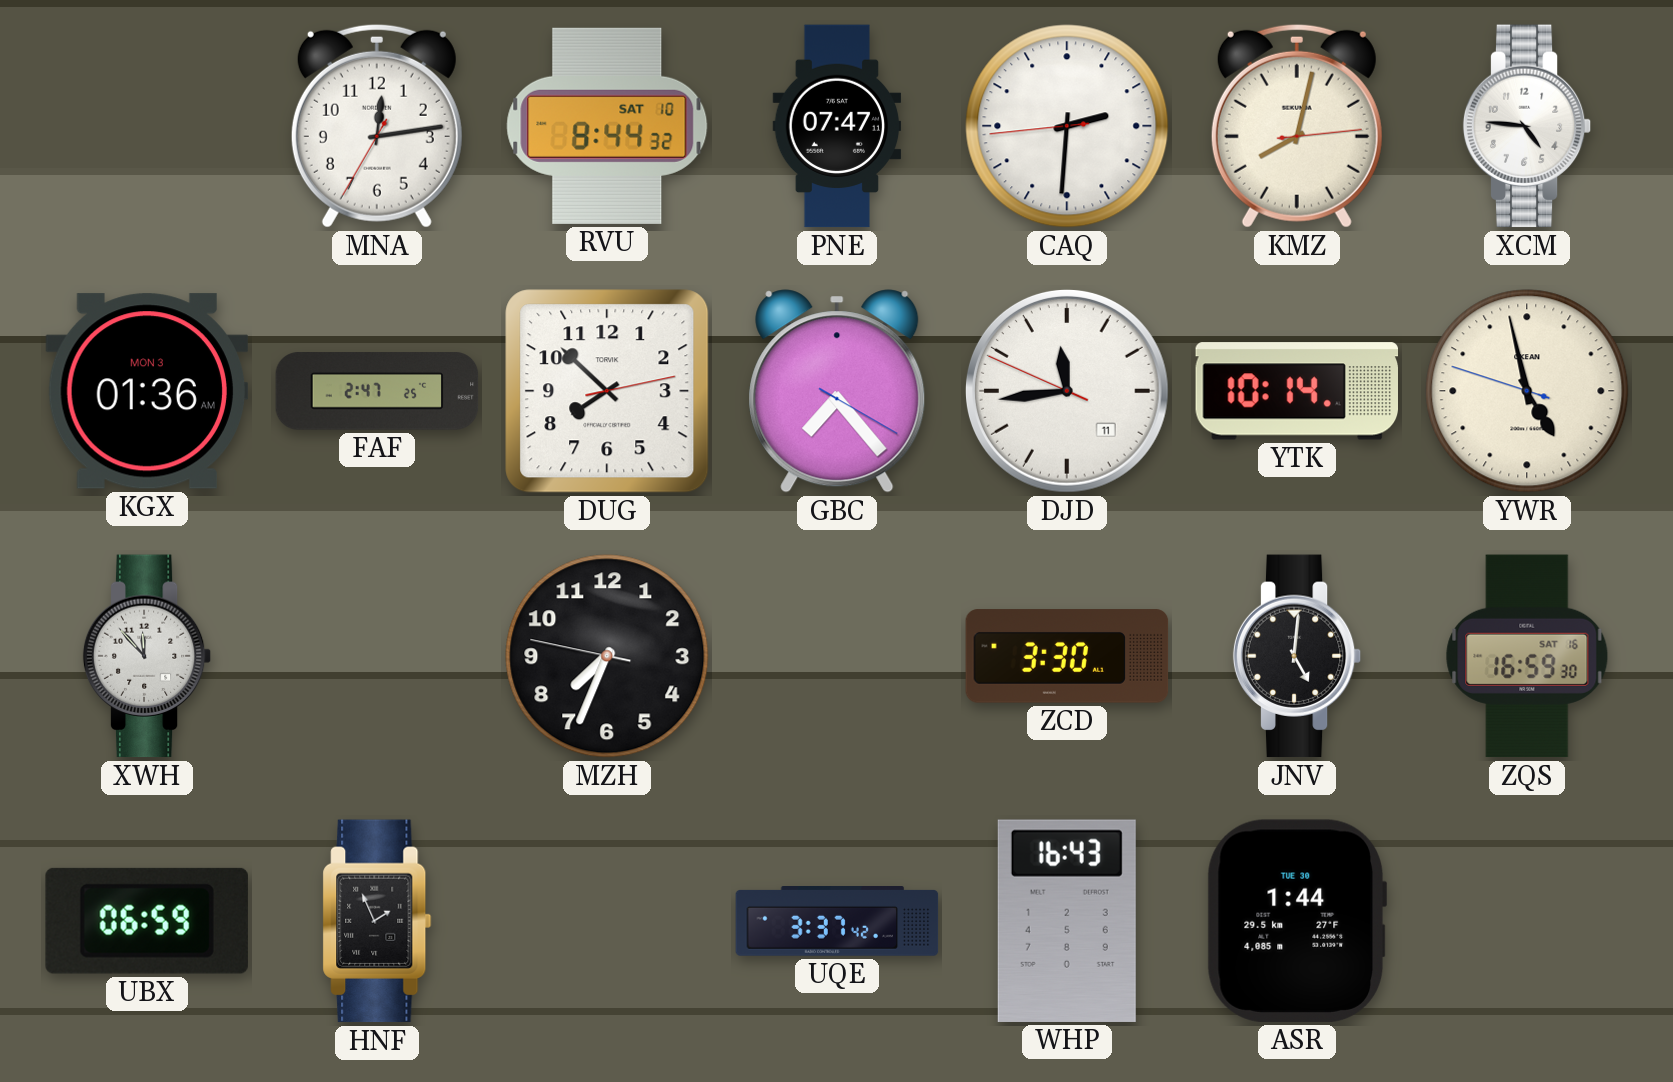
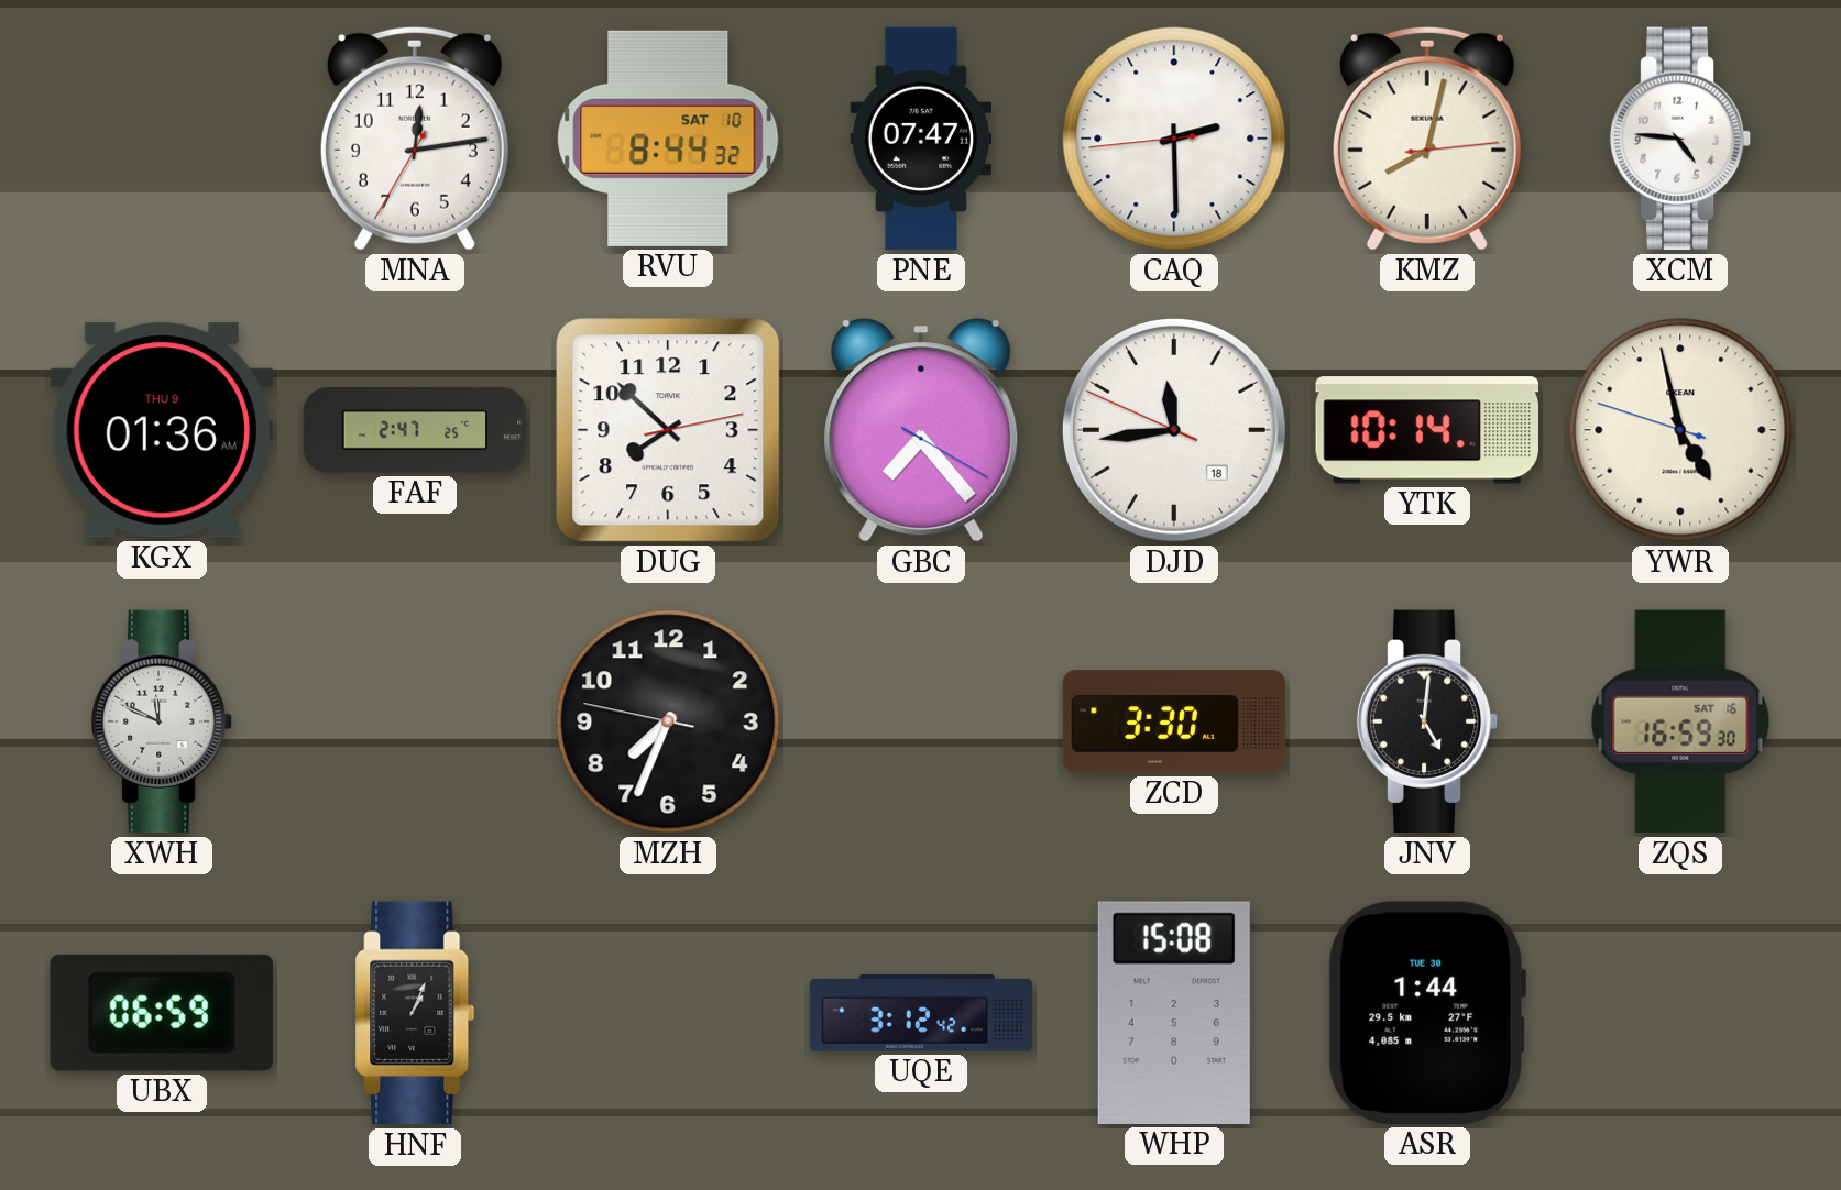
CAQ: 2:30 -> 2:29 (1174, 139)
KGX date: MON 3 -> THU 9 (161, 430)
DJD date: 11 -> 18 (1174, 430)
XWH: 11:53 -> 11:49 (162, 721)
HNF: 1:56 -> 1:04 (415, 1013)
UQE: 3:37 -> 3:12 (921, 1014)
WHP: 16:43 -> 15:08 (1174, 1013)
